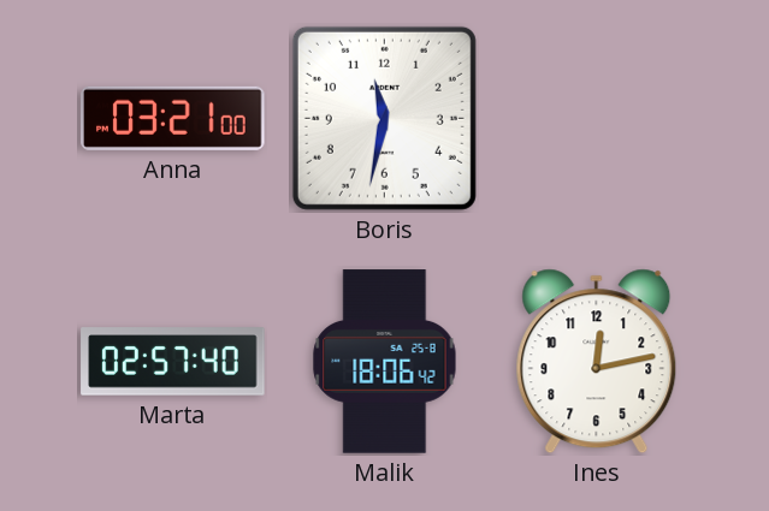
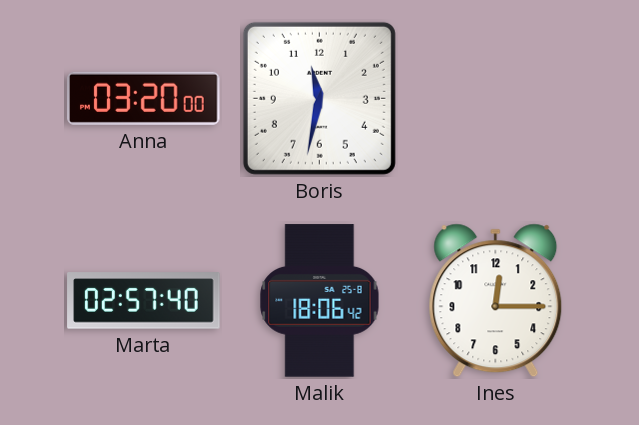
Anna: 03:21 -> 03:20 (144, 98)
Ines: 12:13 -> 12:15 (496, 301)
